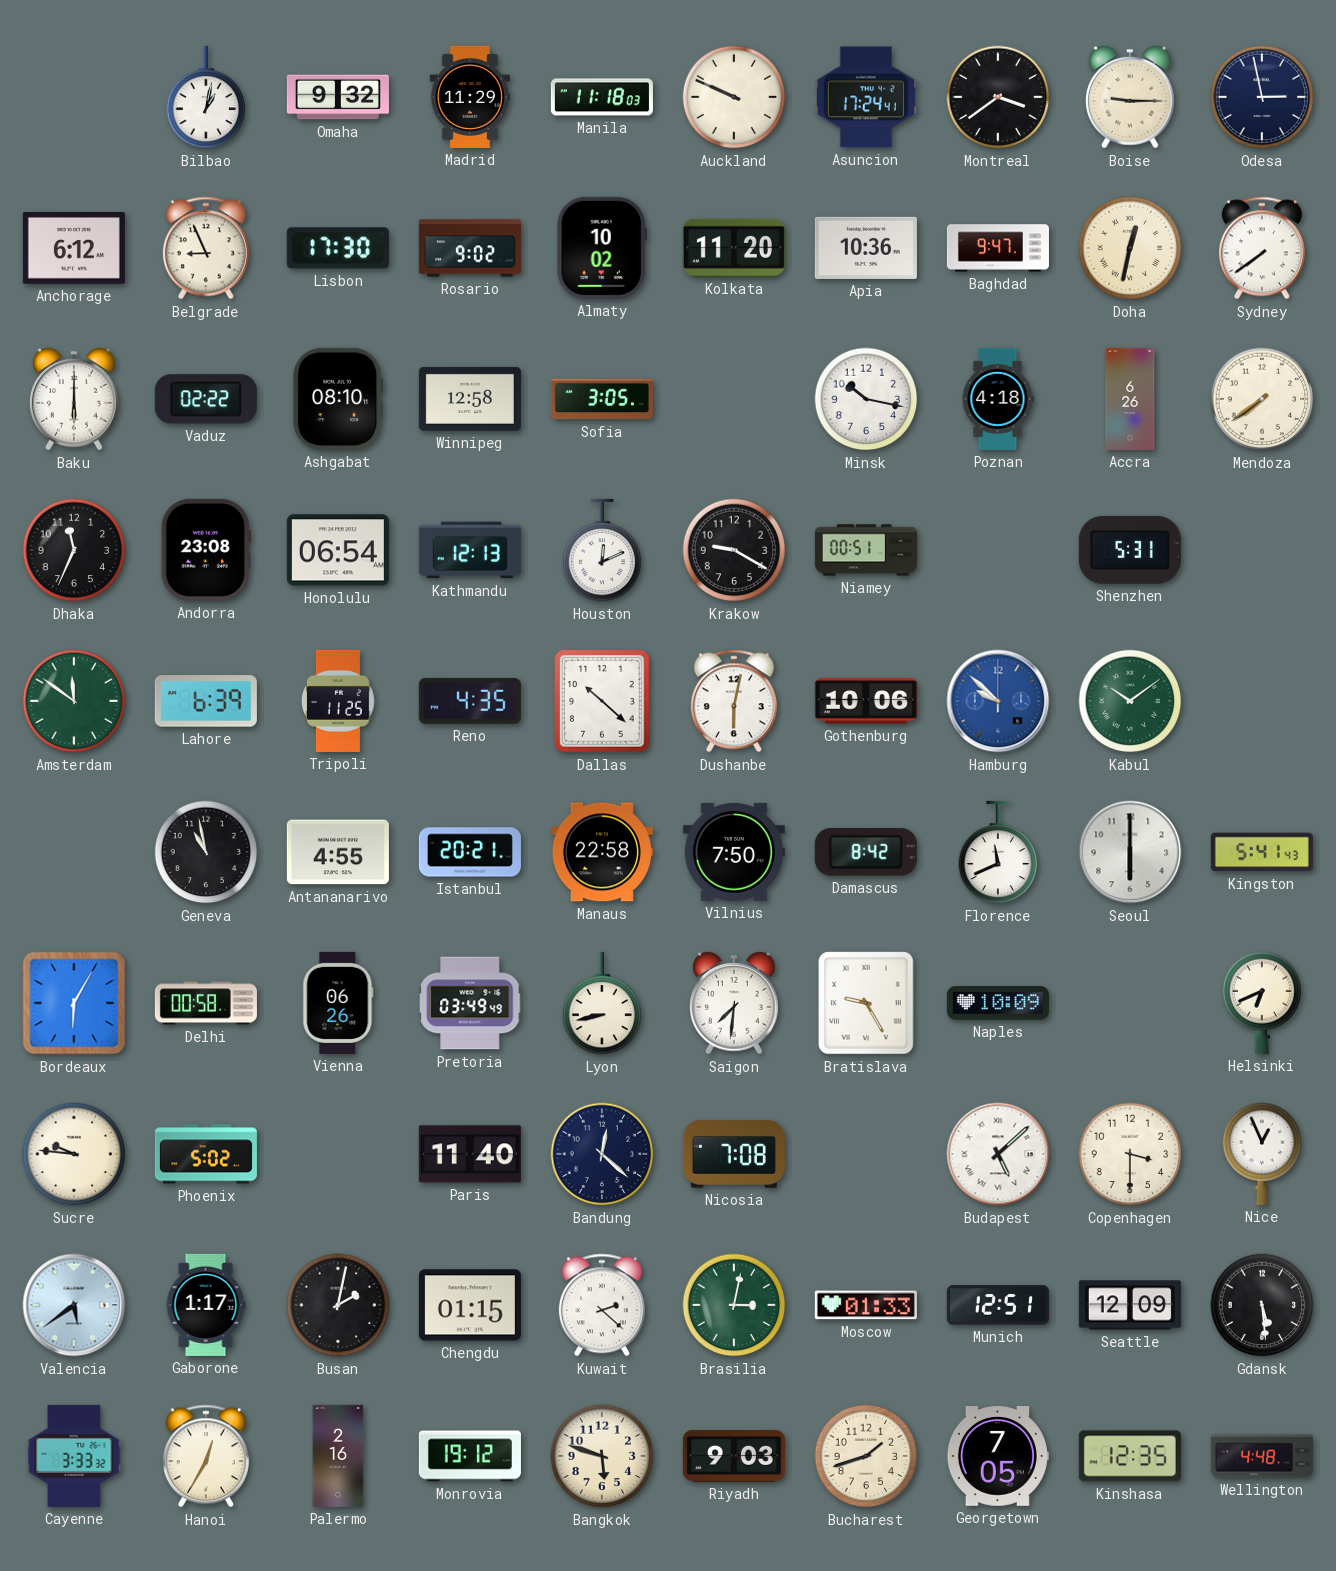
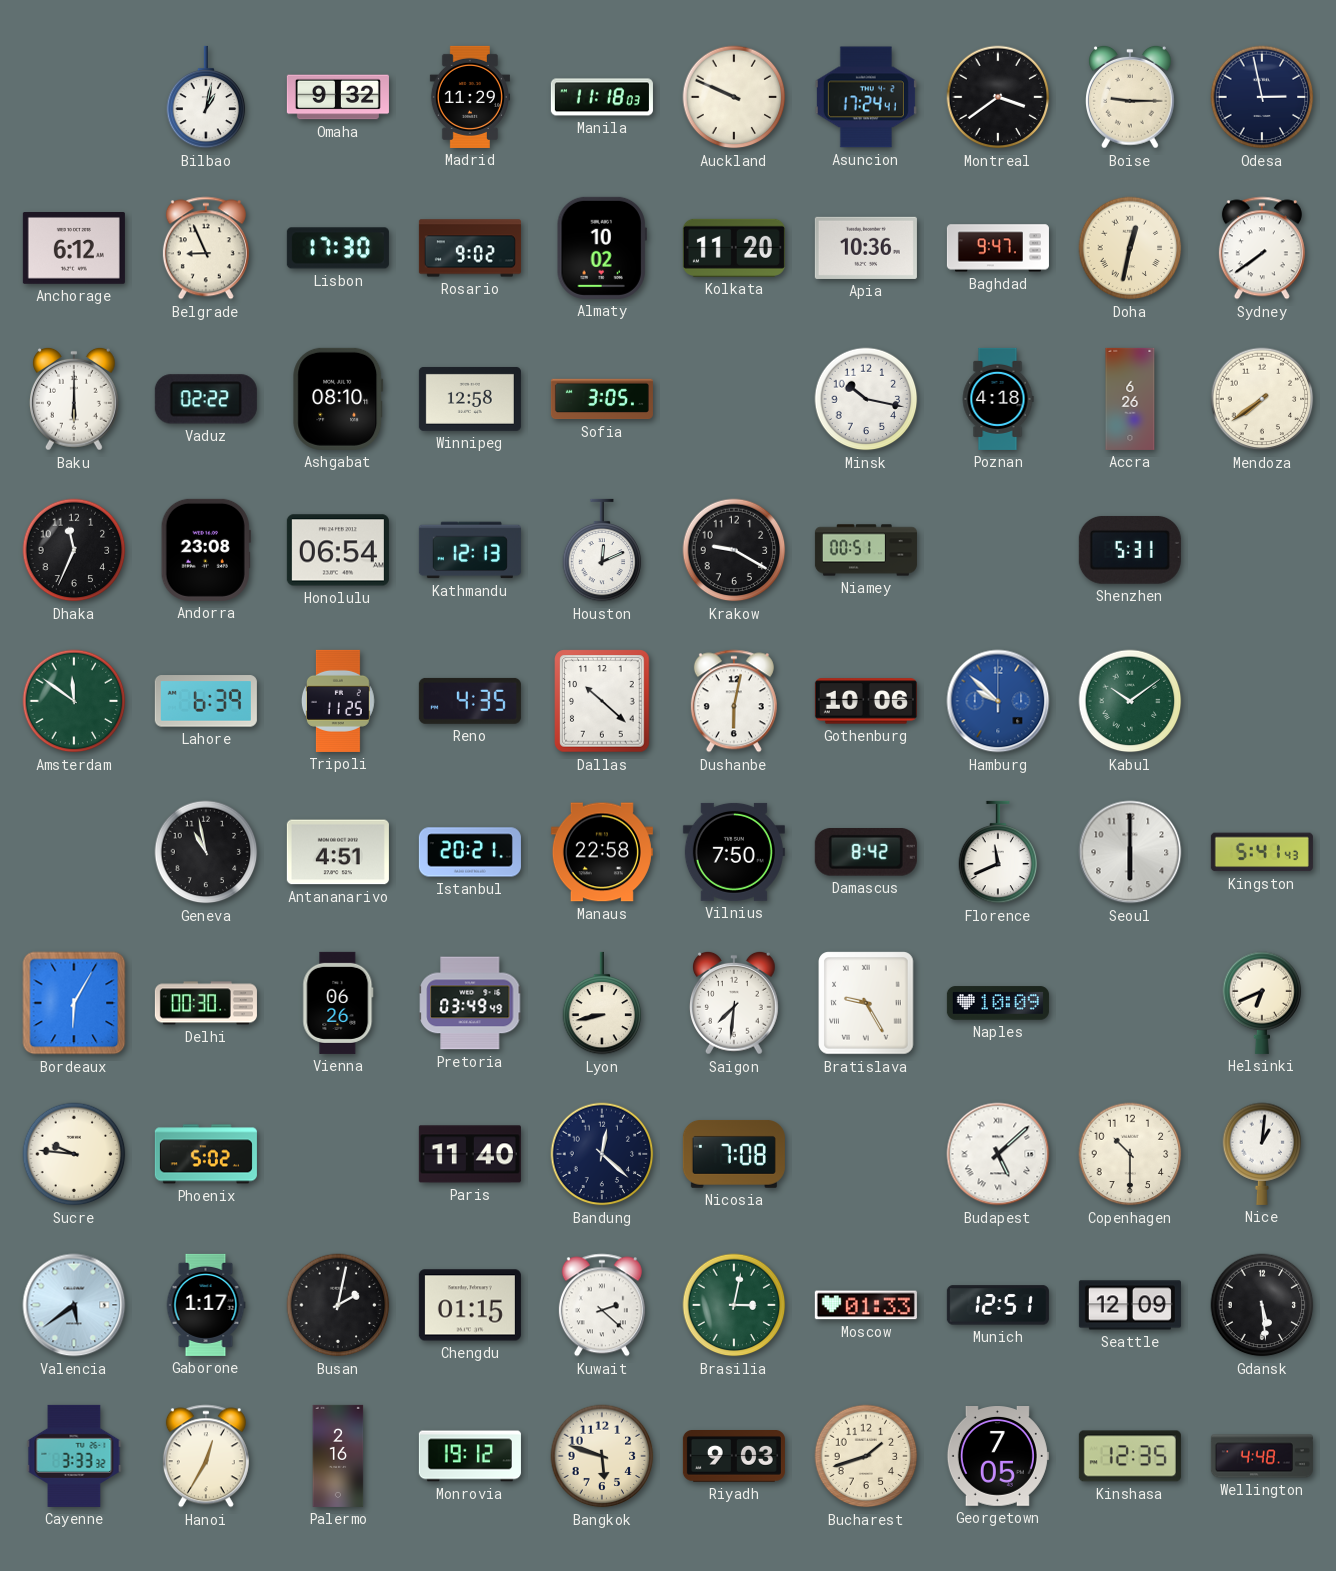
Antananarivo: 4:55 -> 4:51 (338, 852)
Delhi: 00:58 -> 00:30 (206, 1003)
Copenhagen: 3:30 -> 10:30 (1130, 1154)
Nice: 12:56 -> 1:01 (1262, 1154)
